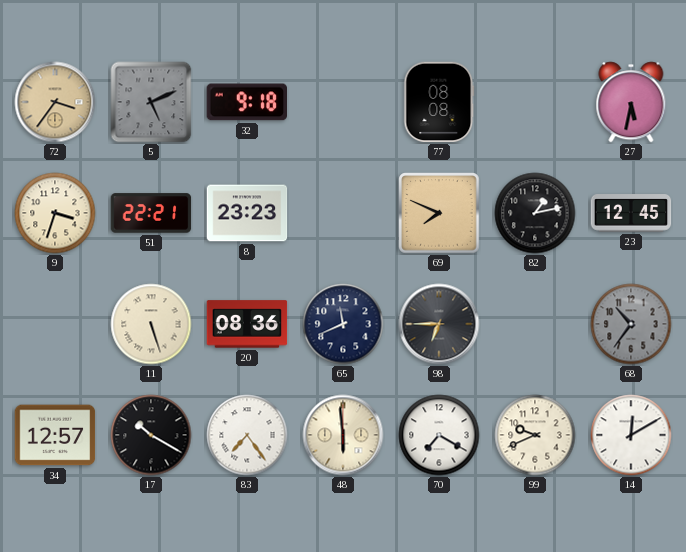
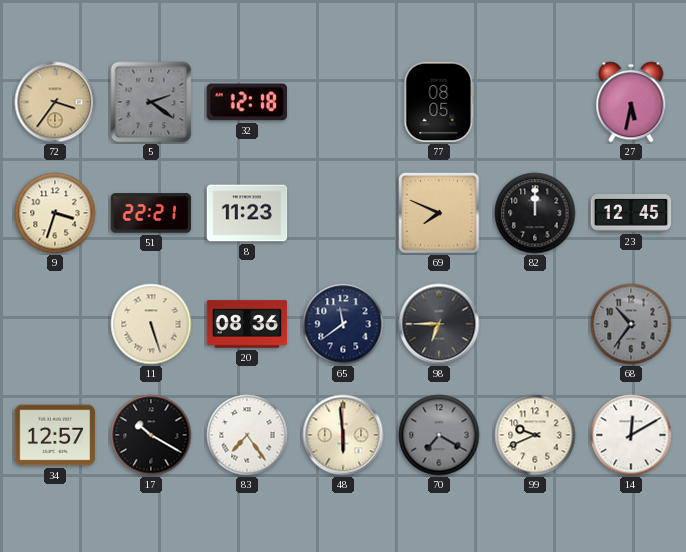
5: 5:11 -> 2:21 (151, 102)
32: 9:18 -> 12:18 (246, 102)
77: 08:08 -> 08:05 (439, 102)
8: 23:23 -> 11:23 (247, 213)
82: 1:13 -> 12:00 (535, 213)
65: 11:41 -> 11:39 (343, 324)
70 dial: white -> grey (439, 435)
